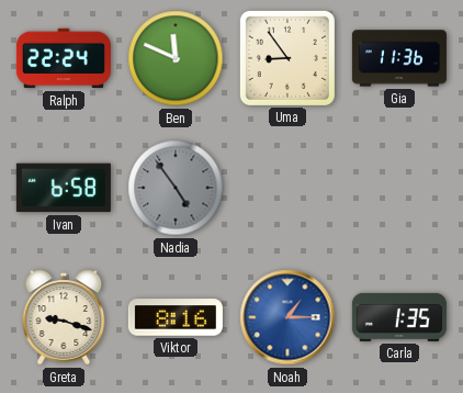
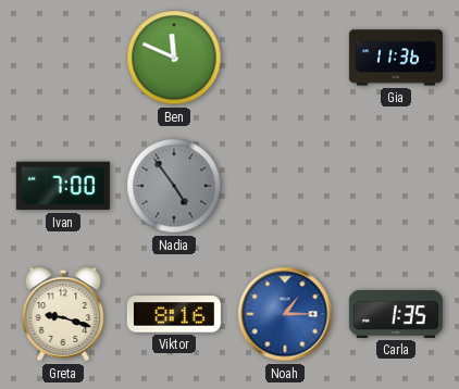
Ralph: 22:24 -> none (64, 58)
Uma: 8:54 -> none (287, 58)
Ivan: 6:58 -> 7:00 (63, 186)
